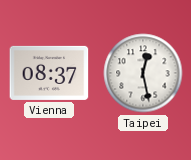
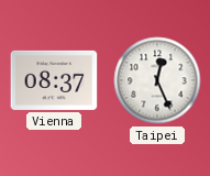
Taipei: 12:28 -> 12:26 (157, 80)
